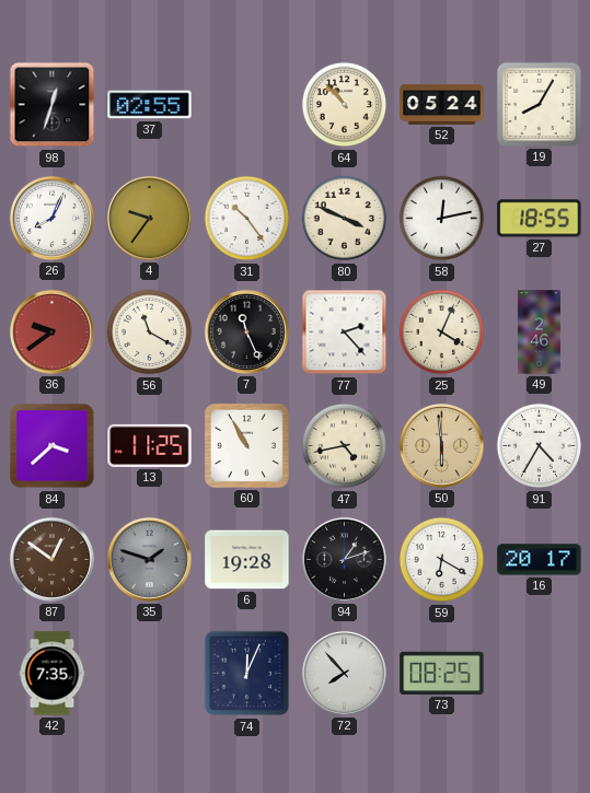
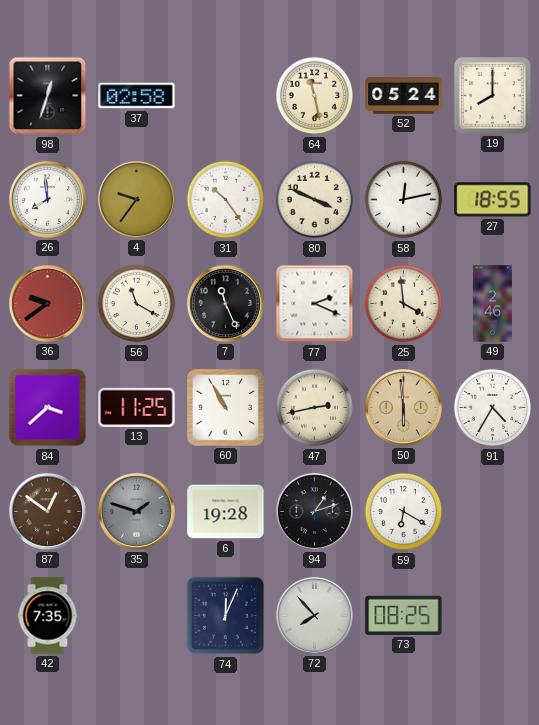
37: 02:55 -> 02:58 (137, 96)
64: 10:53 -> 11:28 (315, 96)
19: 8:05 -> 8:00 (492, 95)
26: 8:04 -> 7:59 (47, 199)
77: 2:23 -> 2:19 (315, 304)
25: 4:04 -> 3:59 (404, 304)
47: 4:43 -> 2:43 (315, 408)
16: 20:17 -> none (540, 560)
